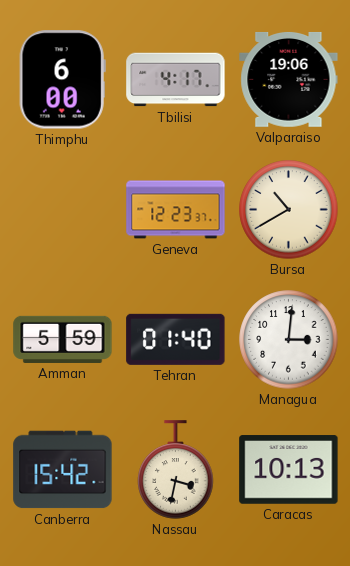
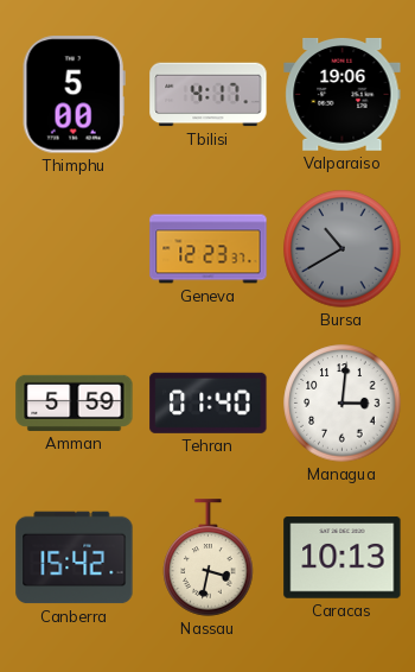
Thimphu: 6:00 -> 5:00 (74, 95)
Bursa dial: cream -> grey (343, 249)
